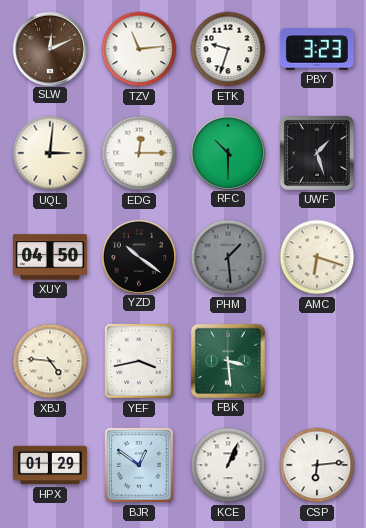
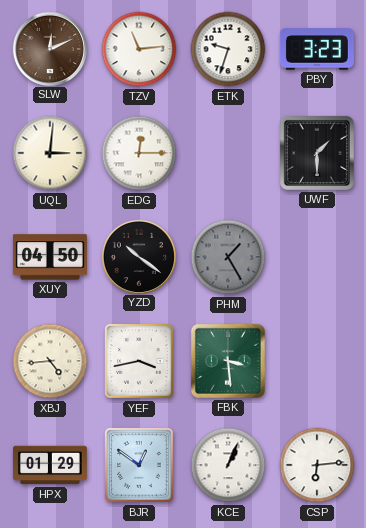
RFC: 10:30 -> none (227, 152)
UWF: 1:27 -> 1:30 (317, 153)
PHM: 1:29 -> 1:25 (228, 257)
AMC: 6:18 -> none (317, 257)
XBJ: 4:46 -> 4:44 (50, 361)
